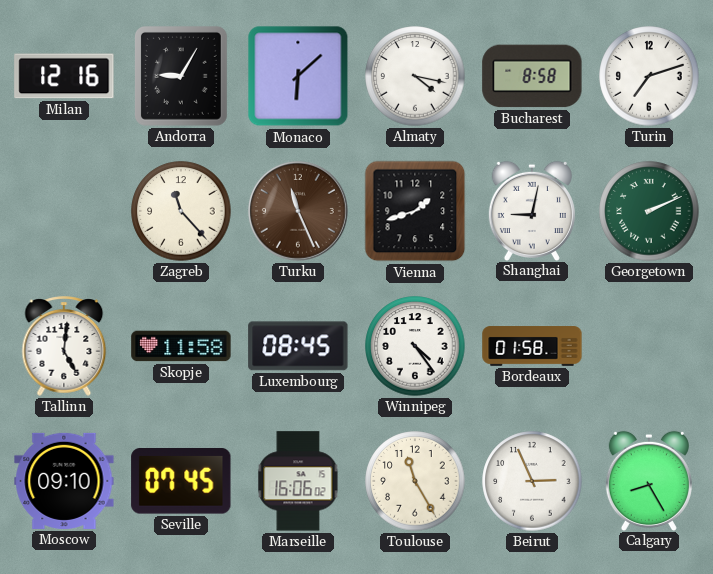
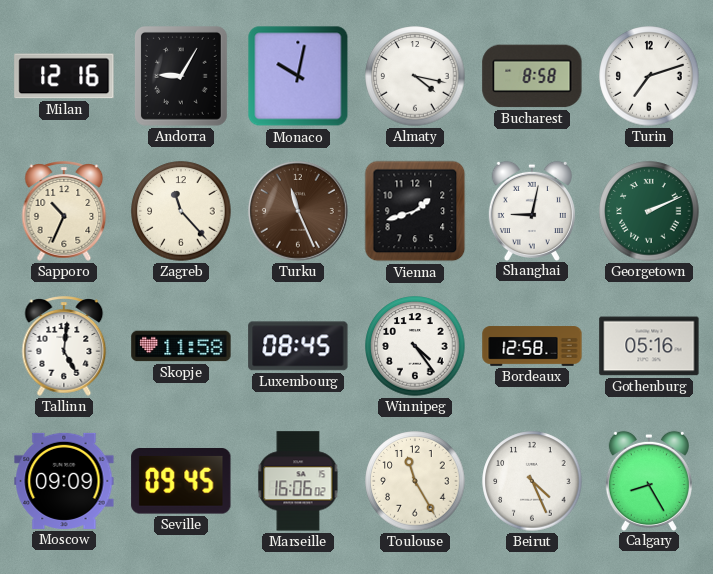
Monaco: 6:08 -> 10:02 (298, 76)
Sapporo: none -> 10:34 (64, 211)
Bordeaux: 01:58 -> 12:58 (532, 346)
Gothenburg: none -> 05:16 (649, 346)
Moscow: 09:10 -> 09:09 (64, 481)
Seville: 07:45 -> 09:45 (181, 482)
Beirut: 2:56 -> 4:26 (532, 481)
